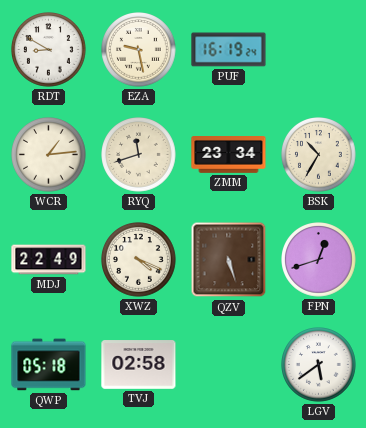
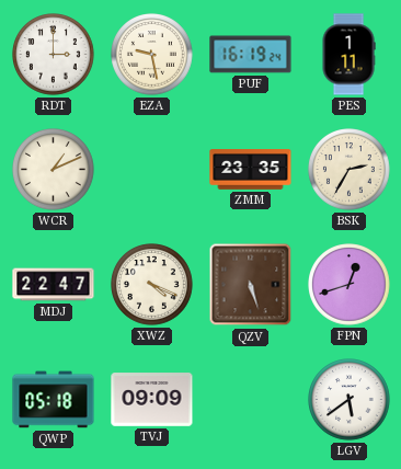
RDT: 8:50 -> 3:00 (54, 55)
PES: none -> 1:11 (348, 55)
WCR: 1:14 -> 1:11 (54, 170)
RYQ: 11:42 -> none (139, 155)
ZMM: 23:34 -> 23:35 (251, 170)
BSK: 10:35 -> 2:35 (350, 170)
MDJ: 22:49 -> 22:47 (54, 285)
TVJ: 02:58 -> 09:09 (152, 400)
